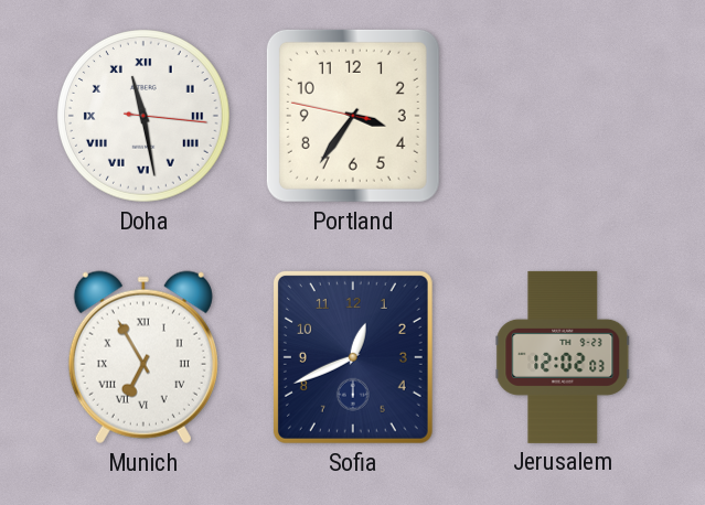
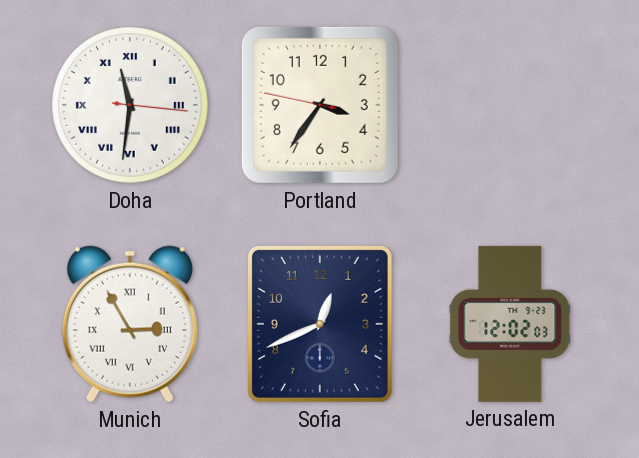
Doha: 11:28 -> 11:31 (131, 106)
Munich: 6:55 -> 2:55 (130, 324)
